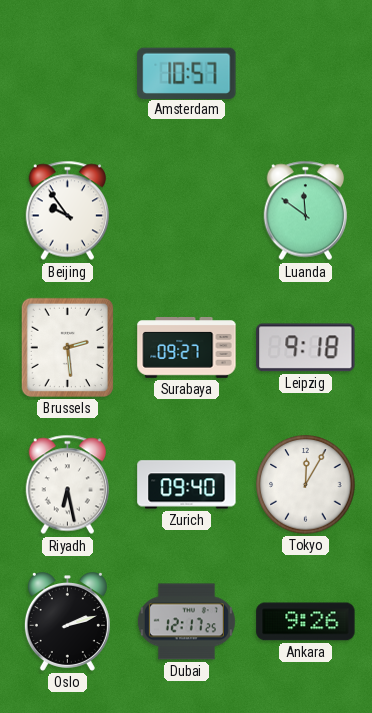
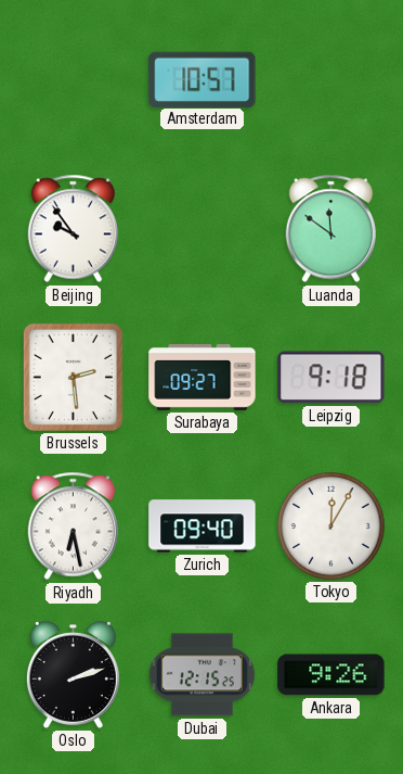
Dubai: 12:17 -> 12:15 (201, 675)
